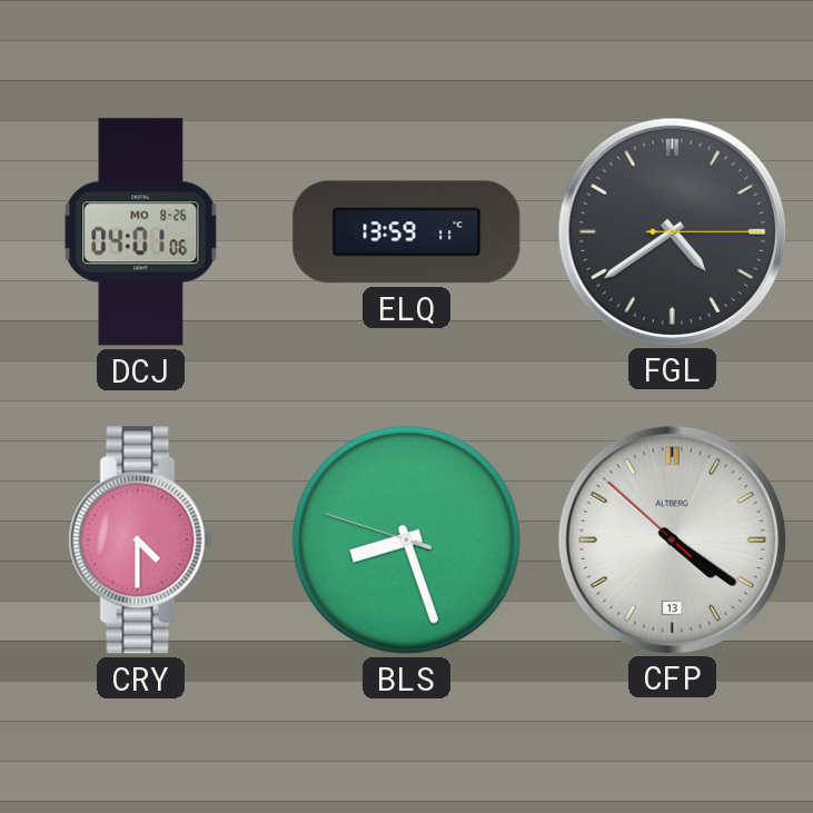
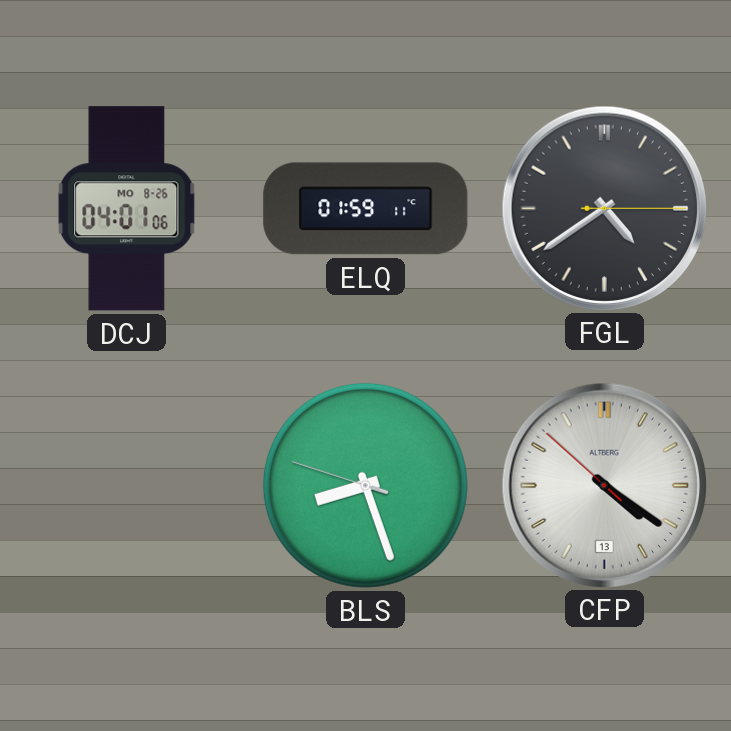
ELQ: 13:59 -> 01:59 (366, 209)
CRY: 4:30 -> none (140, 541)
